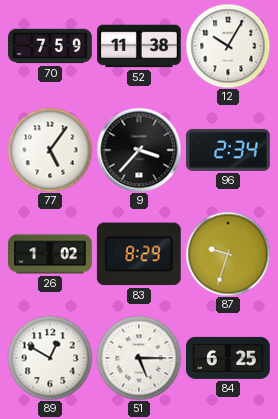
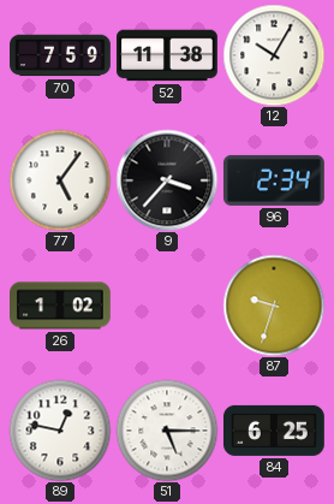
83: 8:29 -> none (139, 254)
89: 12:50 -> 12:47 (60, 431)
